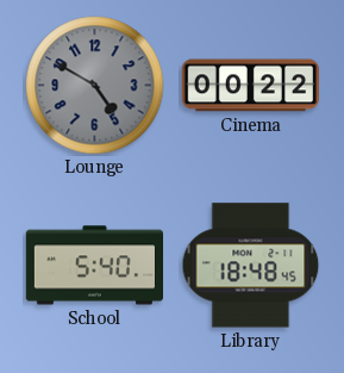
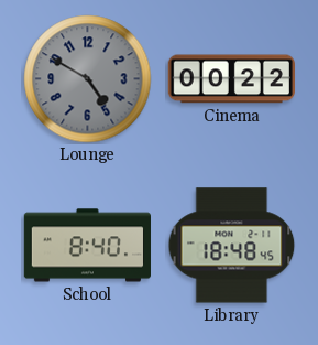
School: 5:40 -> 8:40 (87, 246)
